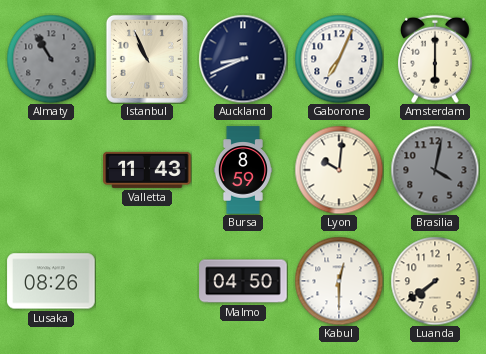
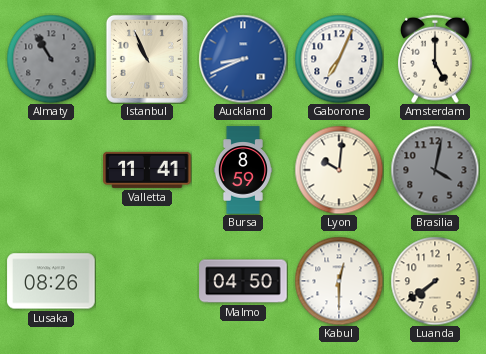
Auckland dial: navy -> blue (243, 59)
Amsterdam: 6:00 -> 5:00 (436, 59)
Valletta: 11:43 -> 11:41 (147, 170)
